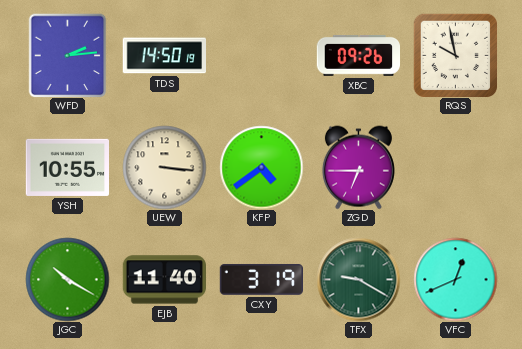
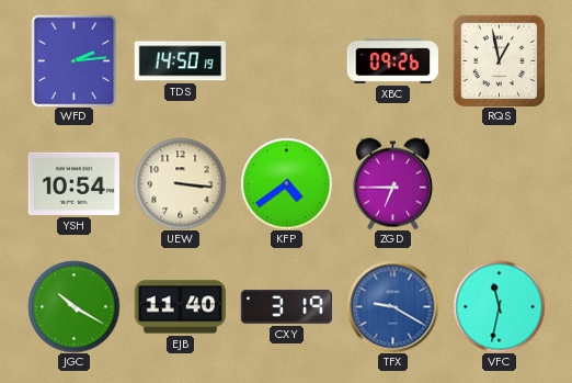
RQS: 9:58 -> 12:58 (499, 60)
YSH: 10:55 -> 10:54 (73, 183)
TFX dial: green -> blue (392, 306)
VFC: 12:41 -> 11:32 (499, 306)
